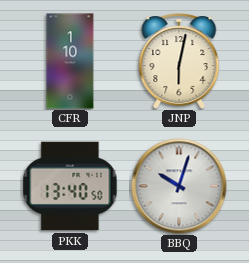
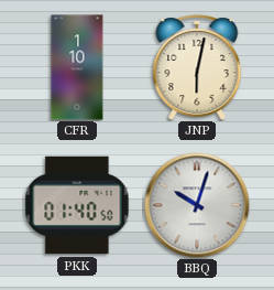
PKK: 13:40 -> 01:40 (77, 205)
